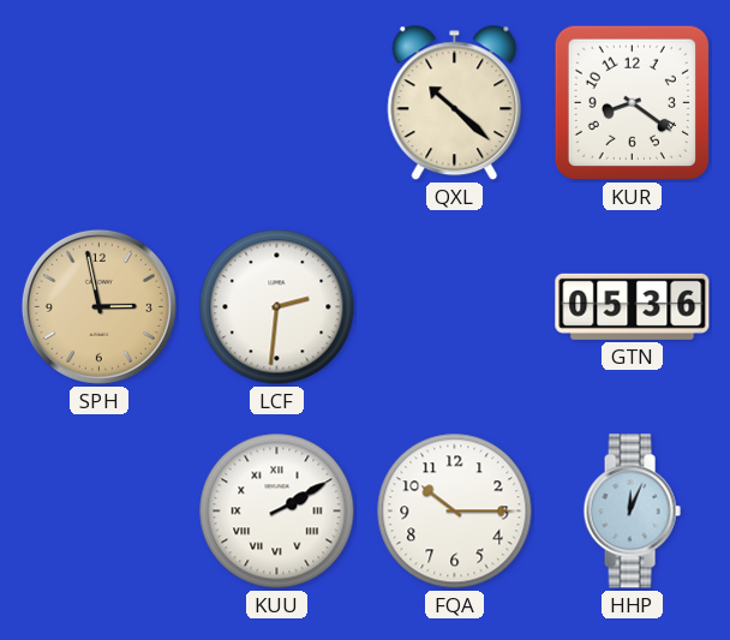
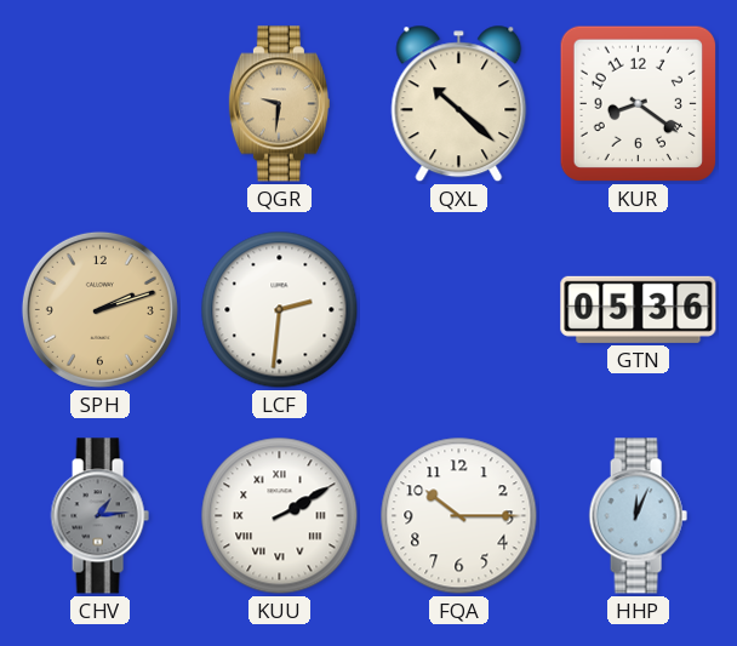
QGR: none -> 9:31 (279, 104)
SPH: 2:58 -> 2:12 (99, 309)
CHV: none -> 1:14 (99, 516)
